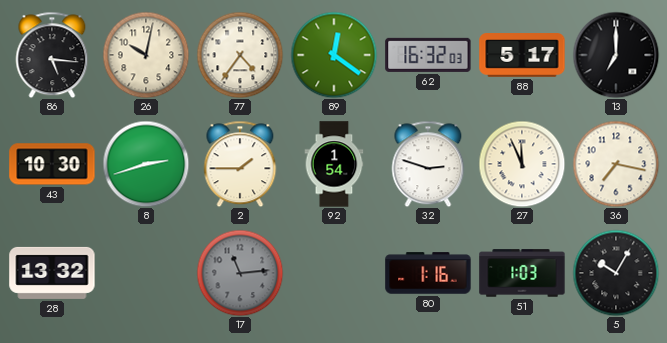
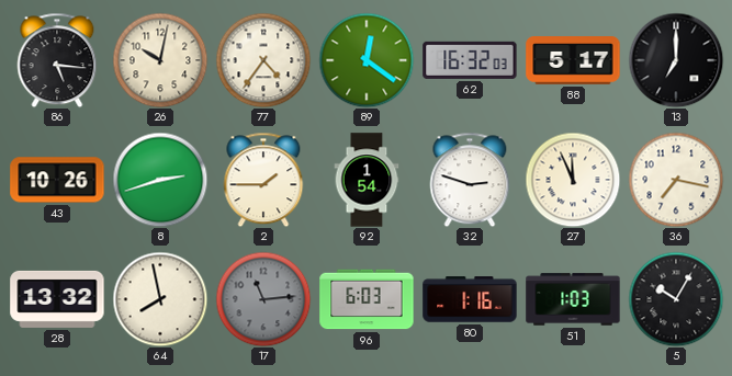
43: 10:30 -> 10:26 (57, 180)
64: none -> 7:58 (160, 299)
96: none -> 6:03 (367, 299)
